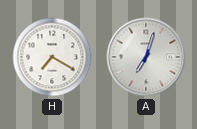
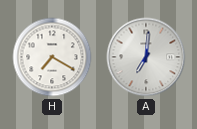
A: 7:03 -> 7:01 (146, 57)
